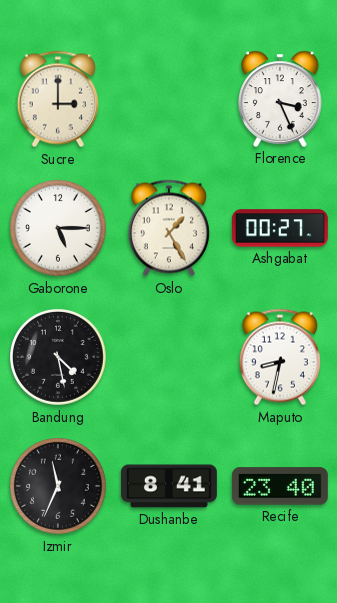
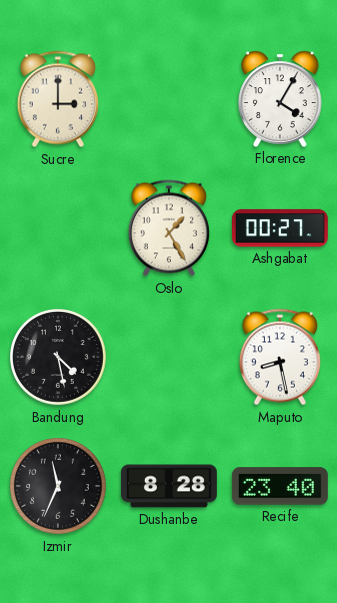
Florence: 3:26 -> 4:05 (280, 99)
Gaborone: 5:15 -> none (59, 229)
Maputo: 8:32 -> 8:28 (280, 357)
Dushanbe: 8:41 -> 8:28 (169, 486)
